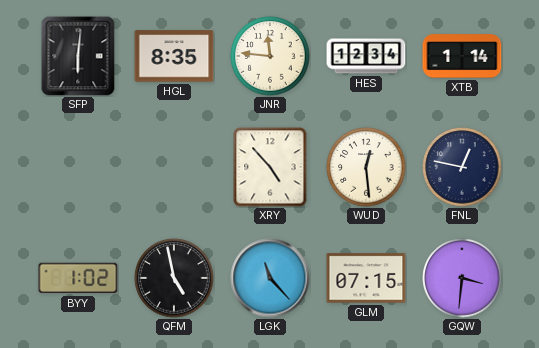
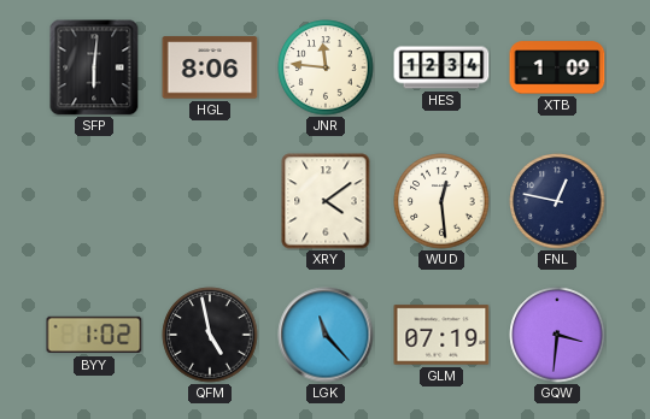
HGL: 8:35 -> 8:06 (210, 67)
XTB: 1:14 -> 1:09 (557, 67)
XRY: 4:53 -> 4:09 (326, 201)
GLM: 07:15 -> 07:19 (441, 335)
